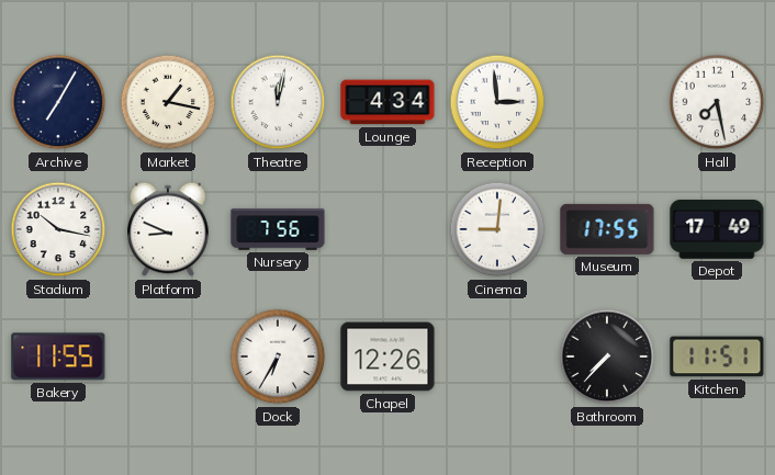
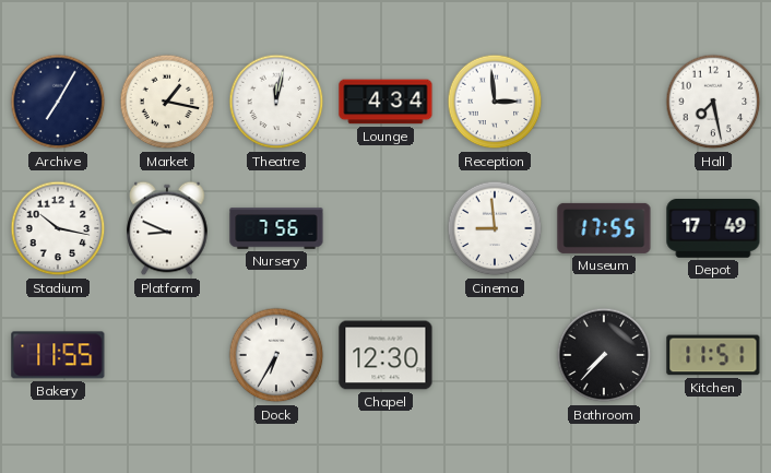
Cinema: 9:01 -> 8:59 (495, 228)
Chapel: 12:26 -> 12:30 (385, 355)
